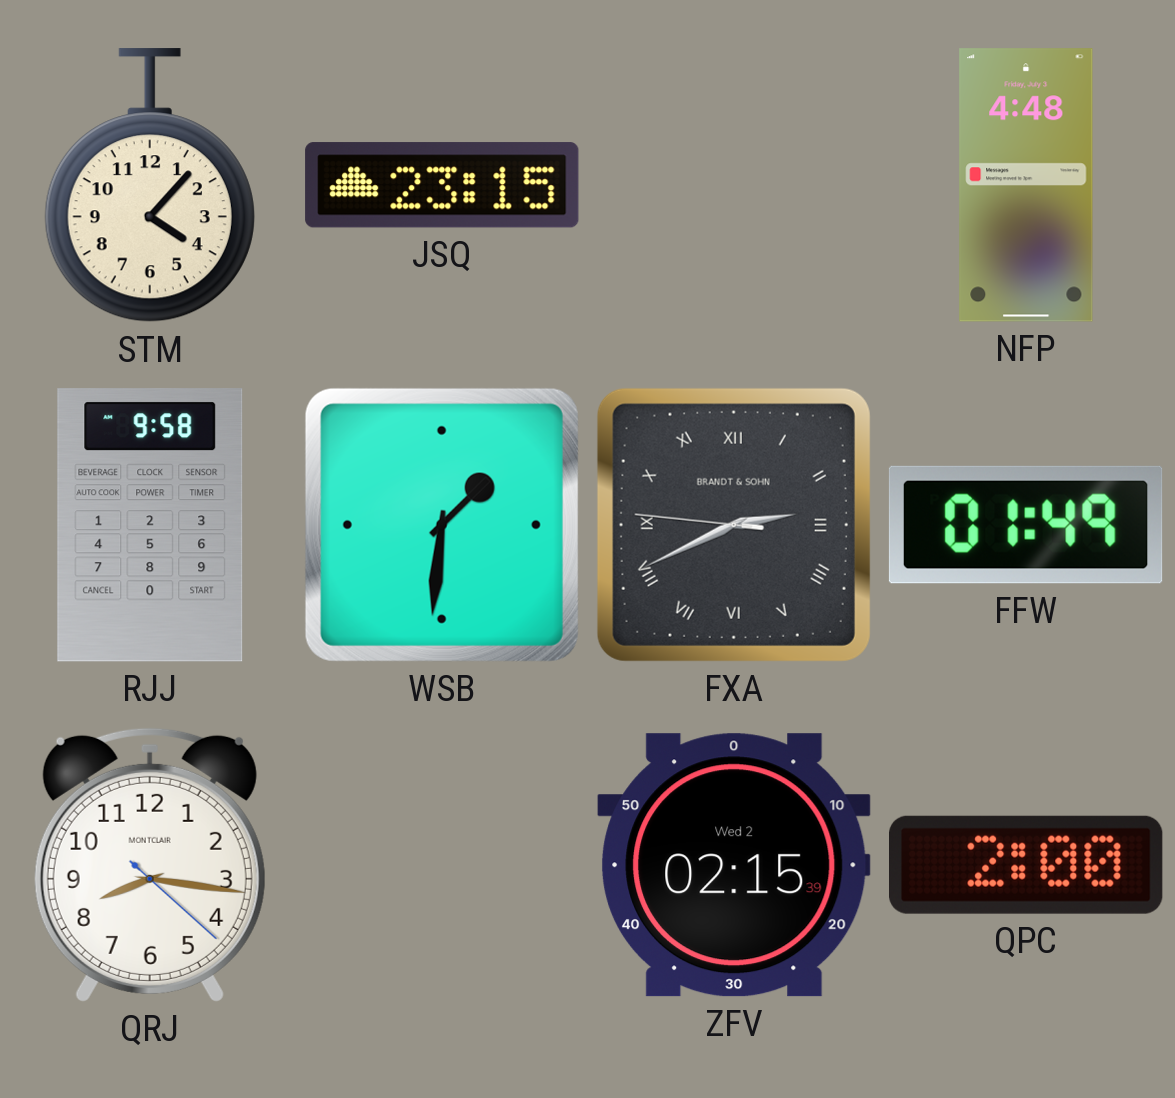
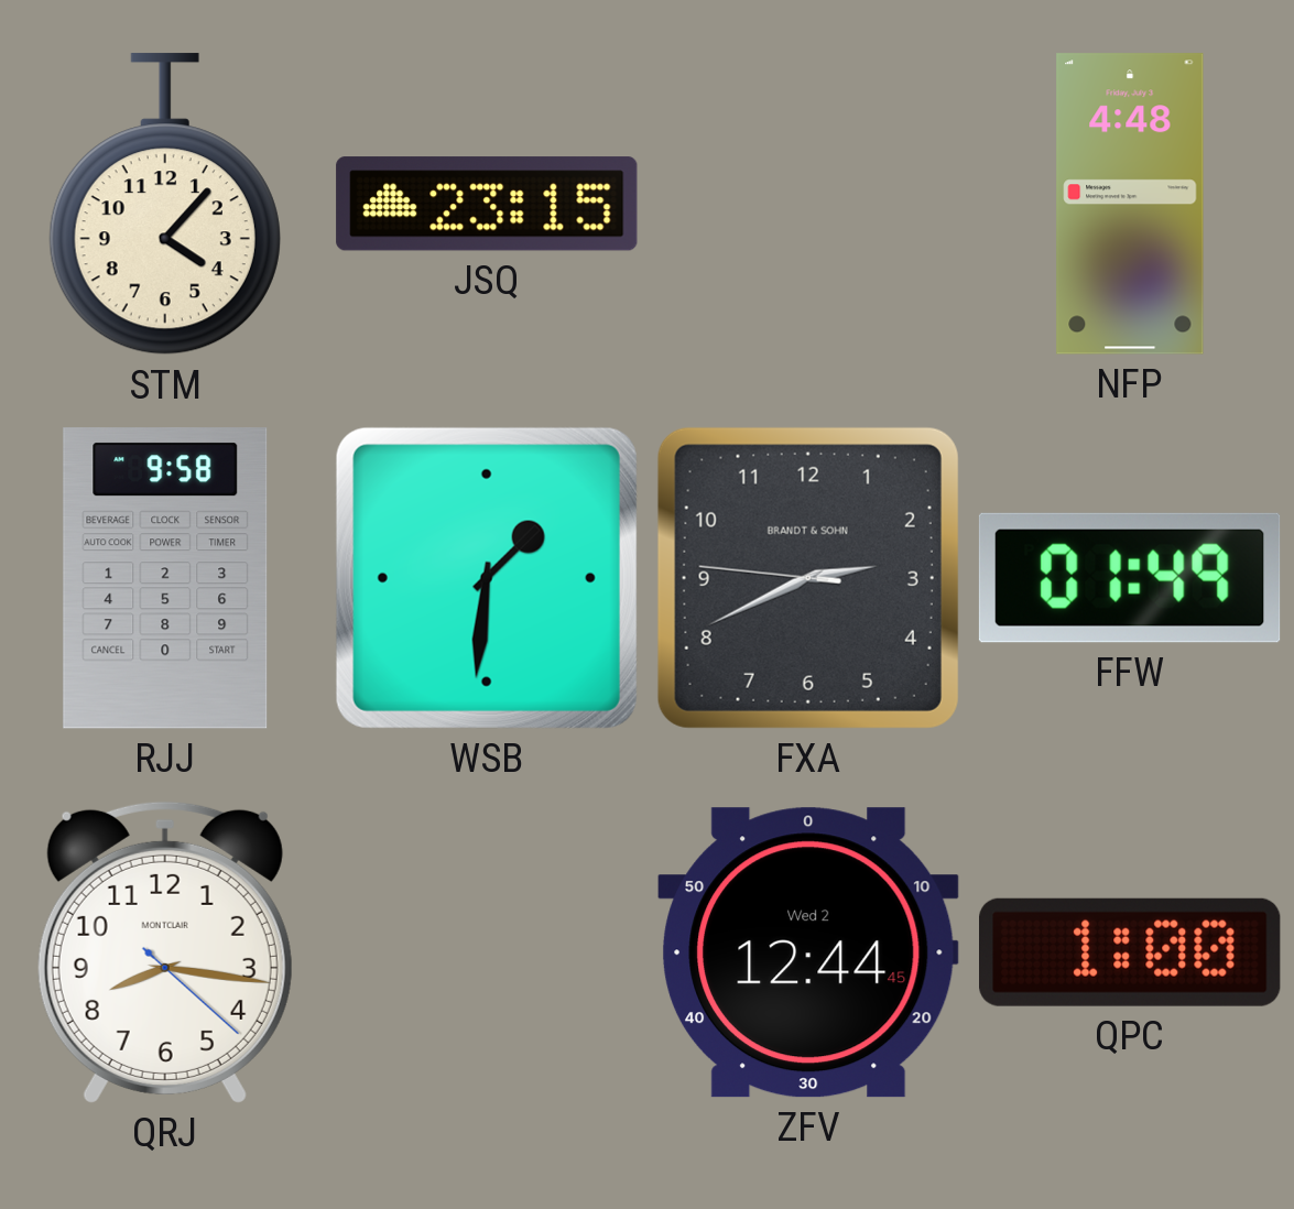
FXA numerals: Roman -> Arabic (808, 578)
ZFV: 02:15 -> 12:44 (809, 952)
QPC: 2:00 -> 1:00 (1131, 952)
